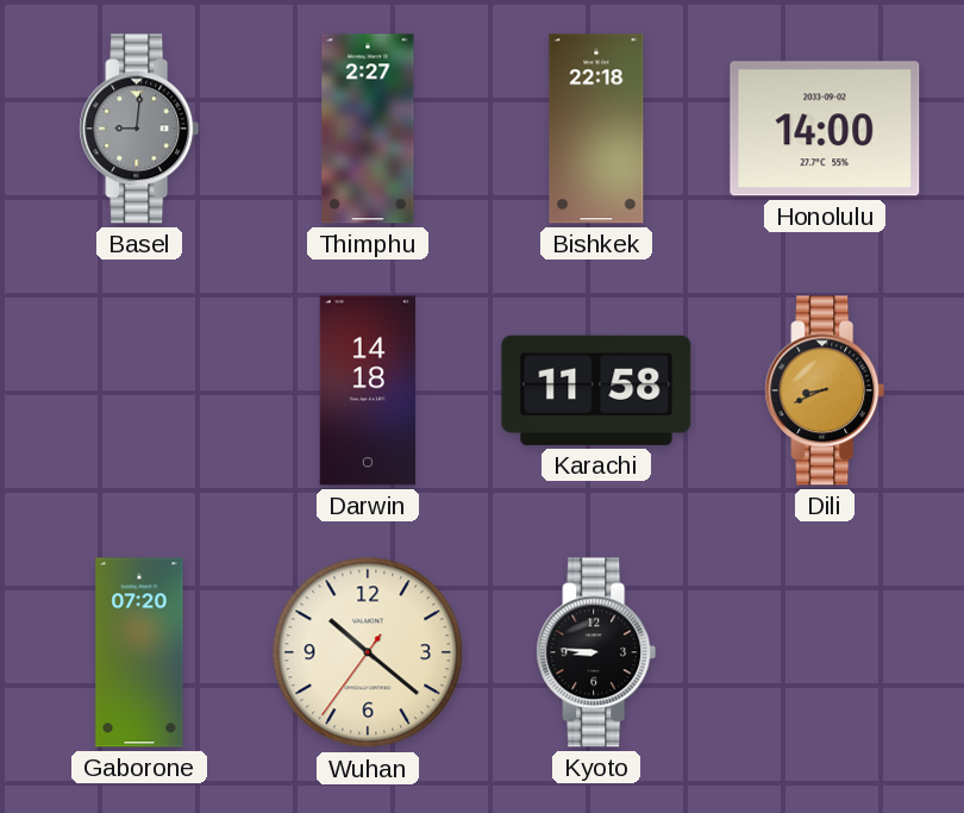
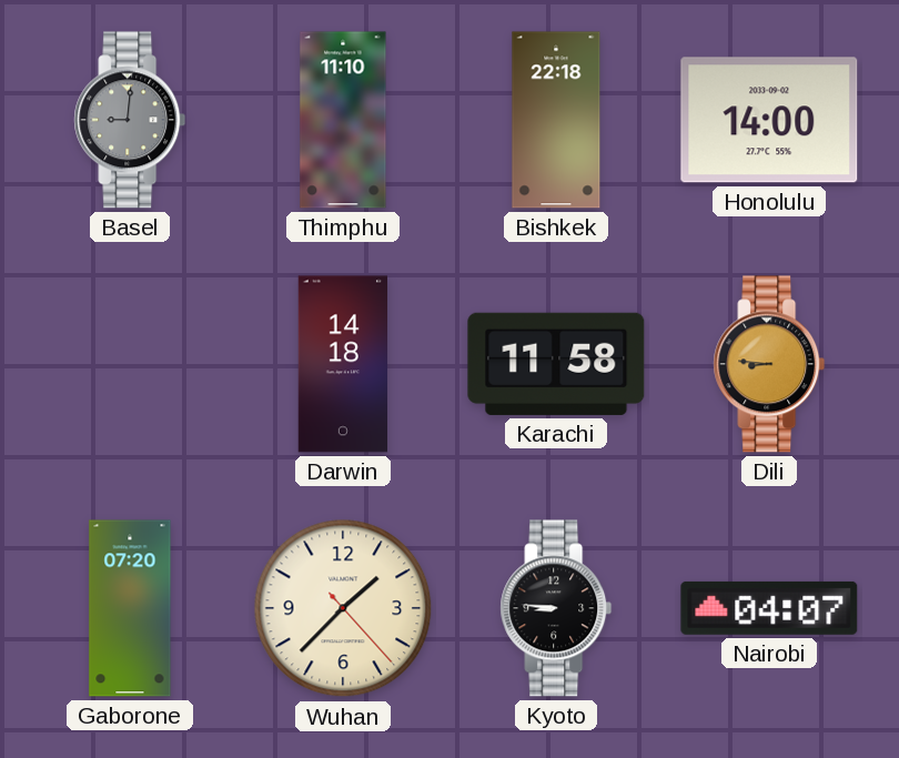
Thimphu: 2:27 -> 11:10 (343, 120)
Dili: 8:41 -> 8:46 (769, 364)
Wuhan: 10:21 -> 1:37 (343, 608)
Nairobi: none -> 04:07 (769, 608)
